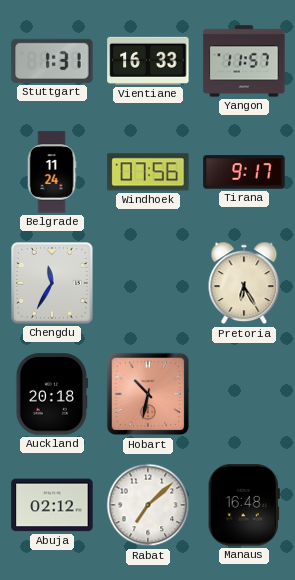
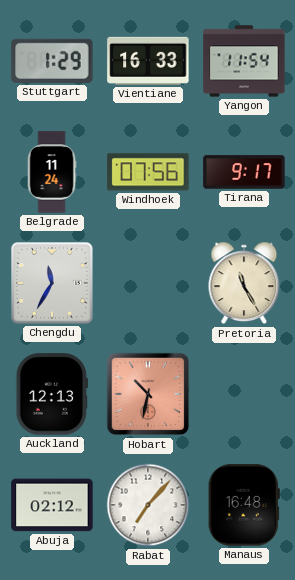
Stuttgart: 1:31 -> 1:29 (52, 61)
Yangon: 11:57 -> 11:54 (244, 61)
Pretoria: 6:25 -> 11:25 (244, 283)
Auckland: 20:18 -> 12:13 (51, 394)
Rabat: 7:08 -> 7:07 (148, 505)
